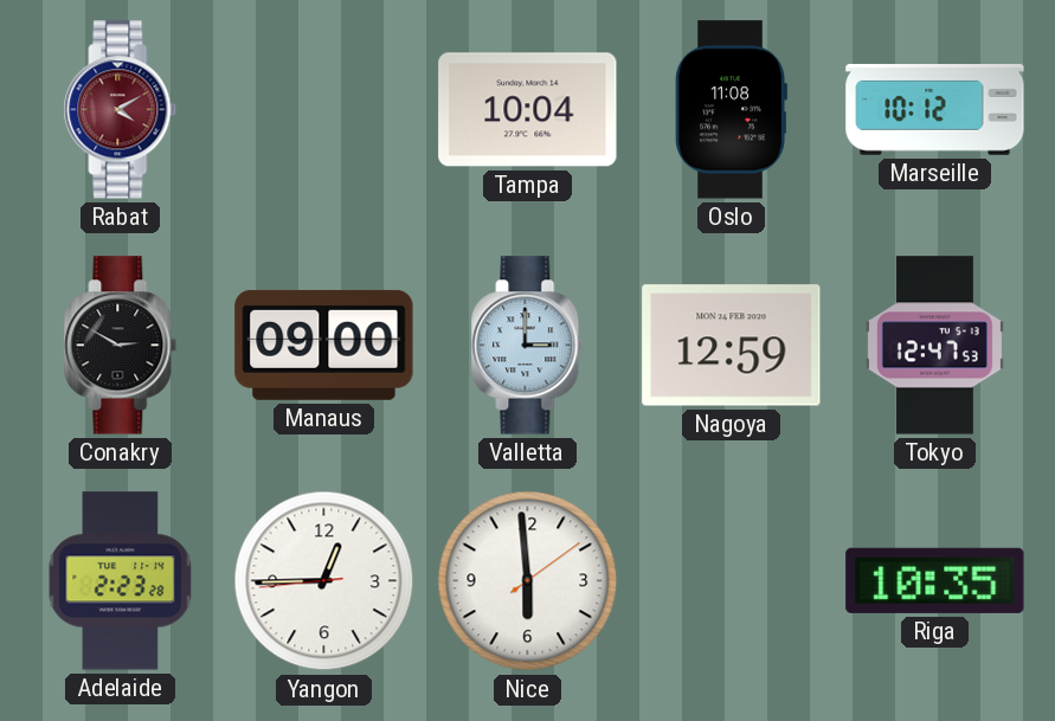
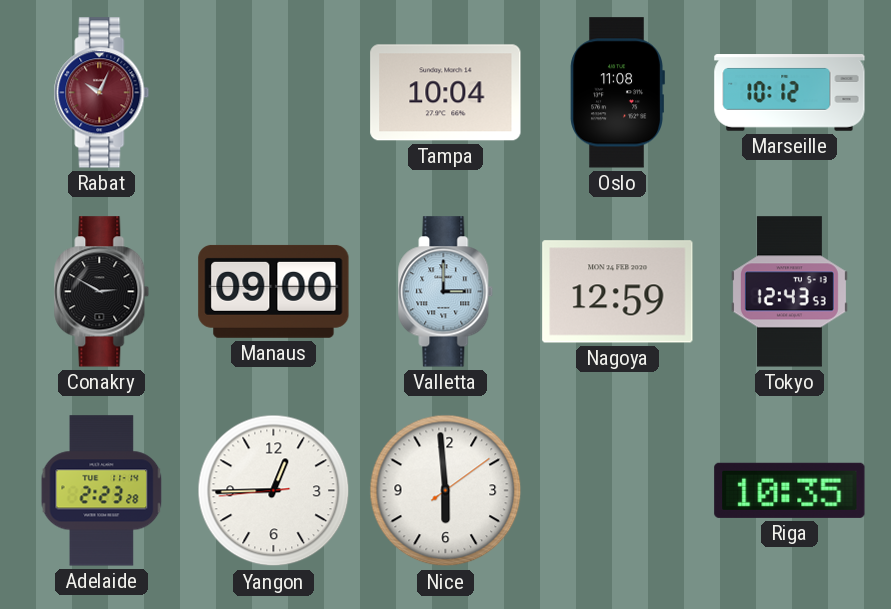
Rabat: 4:10 -> 10:04 (102, 93)
Tokyo: 12:47 -> 12:43 (789, 292)
